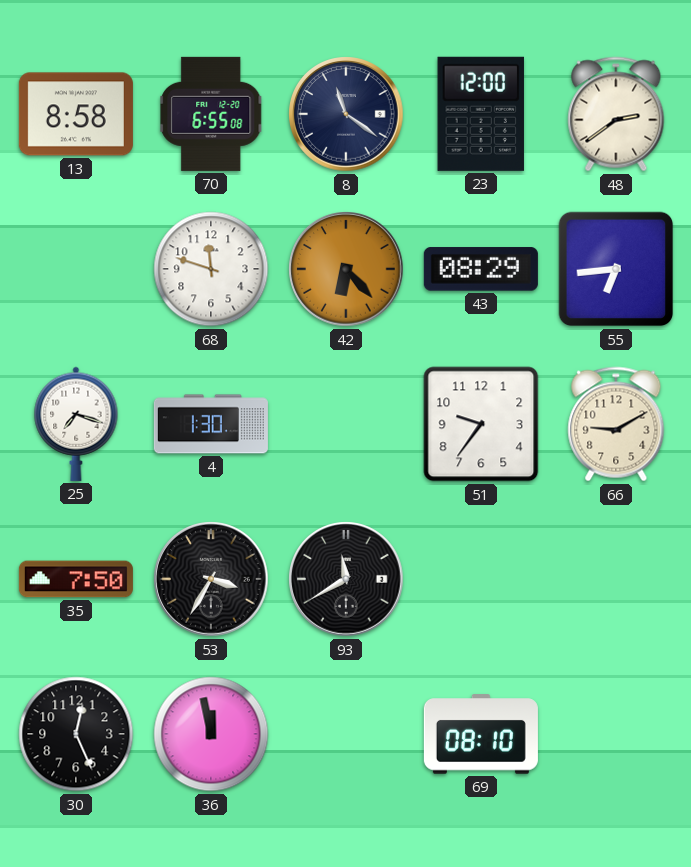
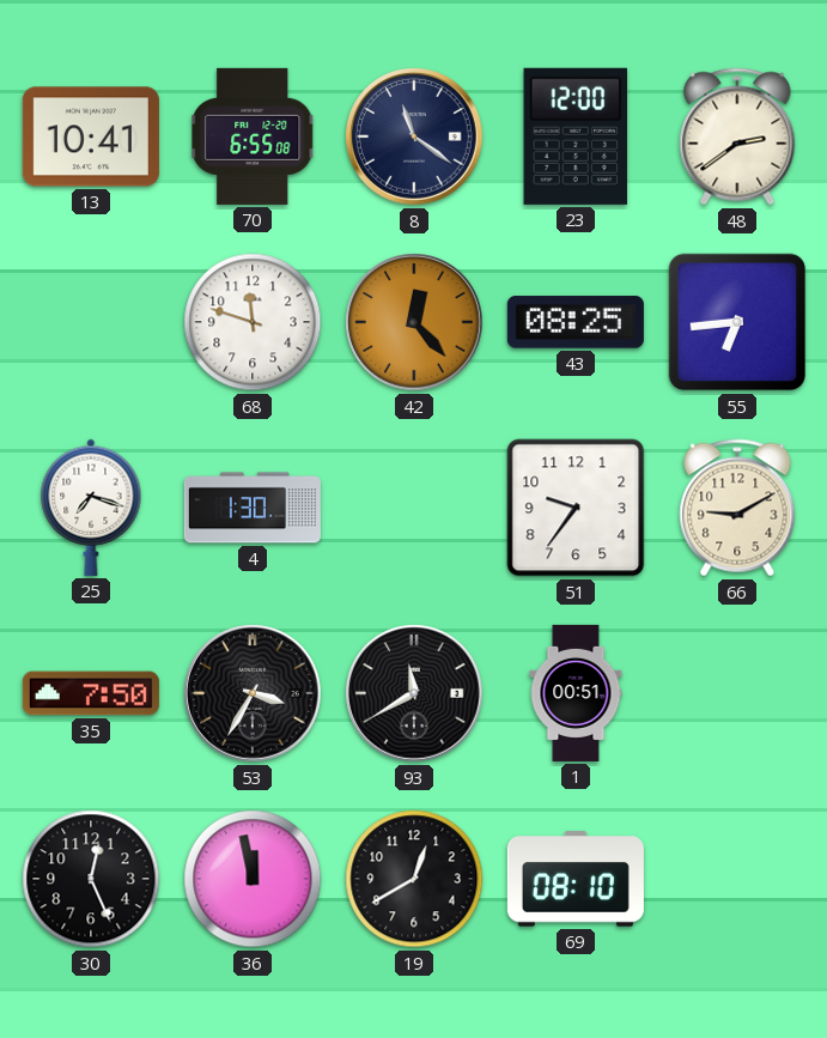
13: 8:58 -> 10:41 (91, 136)
42: 6:23 -> 12:23 (414, 322)
43: 08:29 -> 08:25 (576, 322)
1: none -> 00:51 (576, 693)
19: none -> 12:40 (414, 879)
